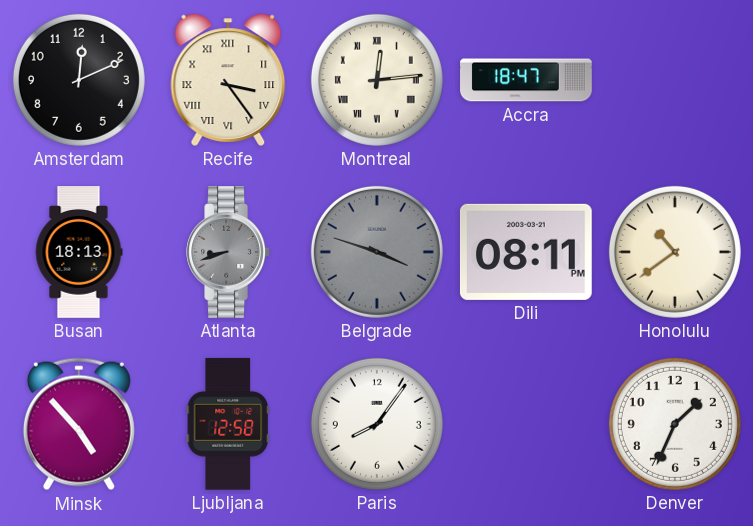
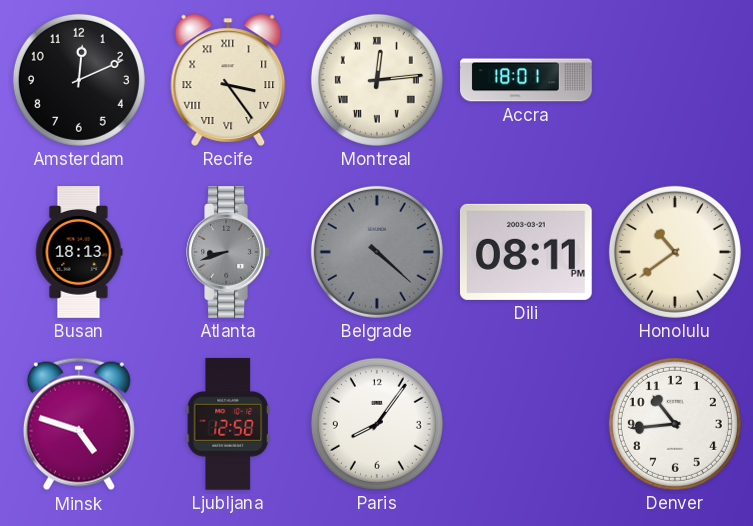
Accra: 18:47 -> 18:01 (526, 80)
Belgrade: 3:48 -> 4:22 (377, 252)
Minsk: 4:53 -> 4:48 (79, 424)
Denver: 1:34 -> 10:44 (675, 424)
